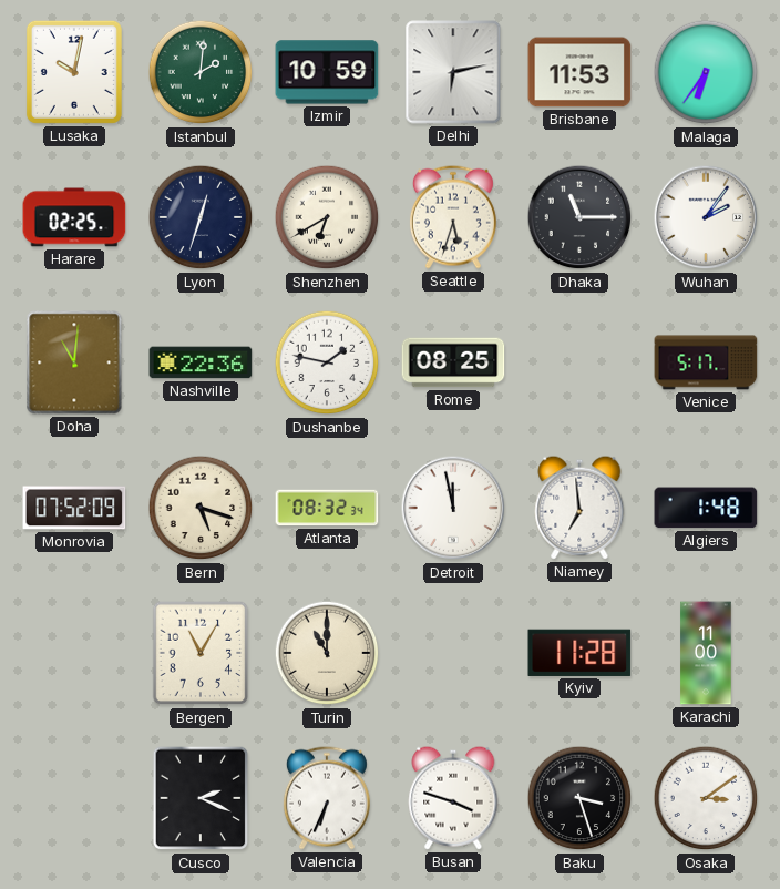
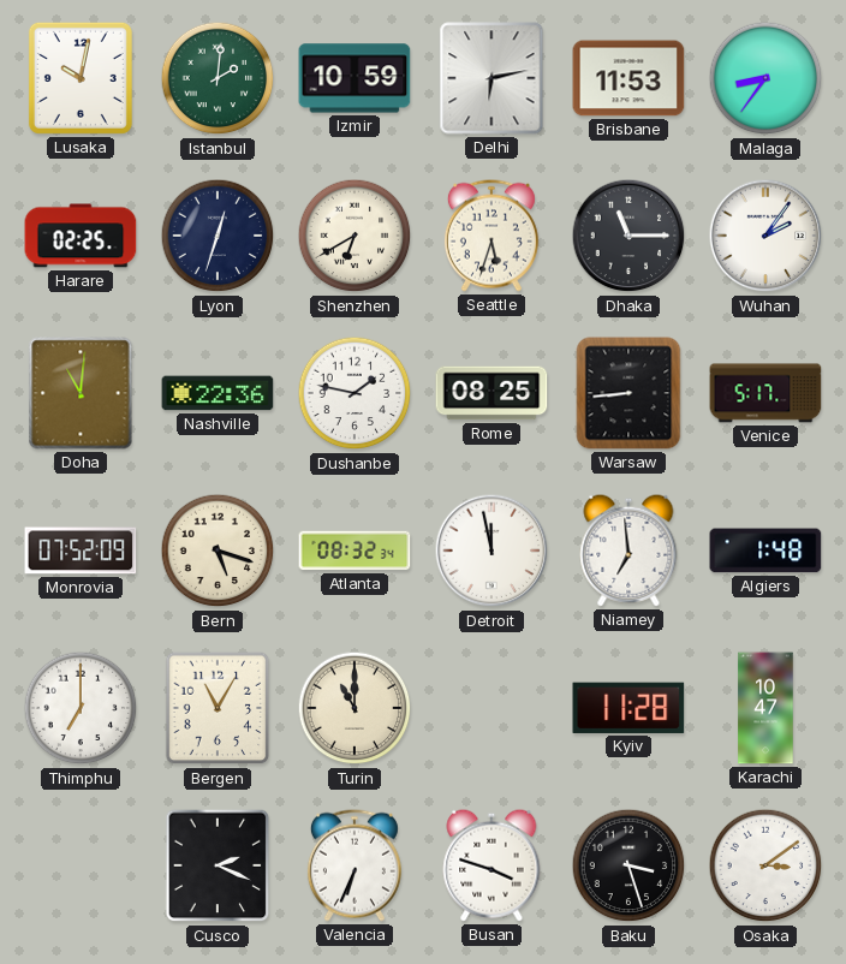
Malaga: 6:36 -> 8:36 (765, 78)
Warsaw: none -> 8:44 (628, 393)
Thimphu: none -> 7:00 (81, 708)
Karachi: 11:00 -> 10:47 (765, 708)
